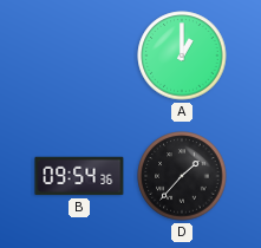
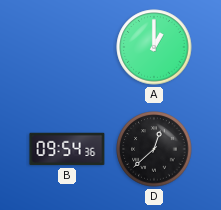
D: 1:37 -> 12:38 (154, 149)
